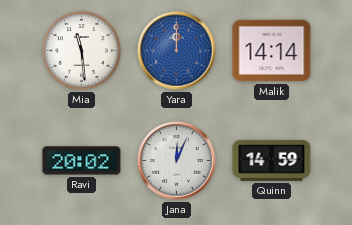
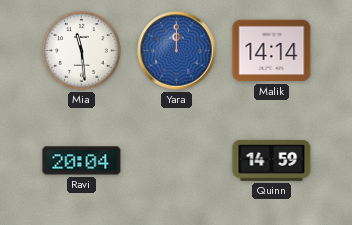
Ravi: 20:02 -> 20:04 (82, 161)
Jana: 12:04 -> none (177, 161)
